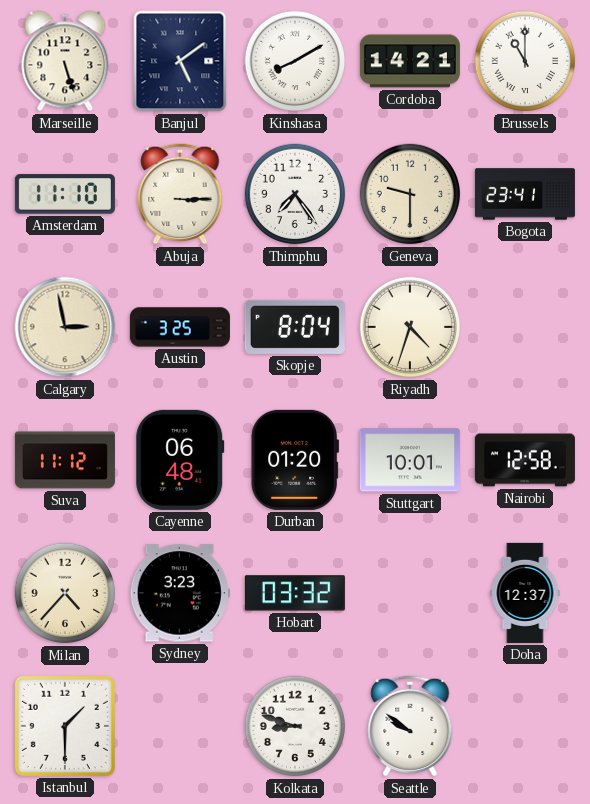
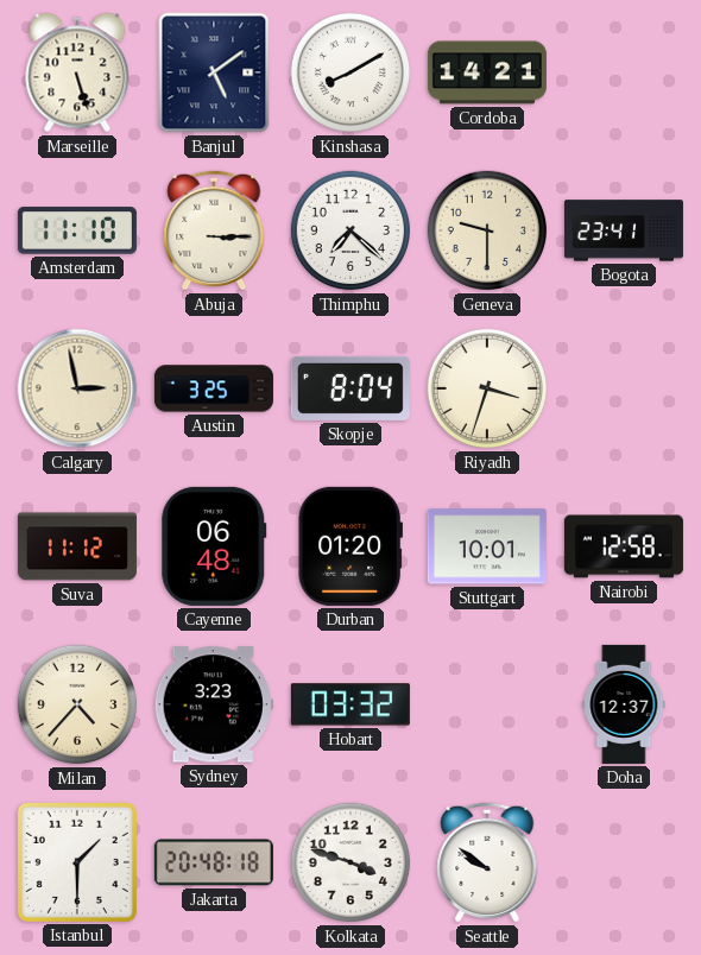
Brussels: 11:00 -> none (525, 61)
Thimphu: 7:24 -> 7:22 (350, 230)
Riyadh: 4:33 -> 3:33 (487, 388)
Jakarta: none -> 20:48 (214, 862)
Kolkata: 8:48 -> 3:48 (350, 862)
